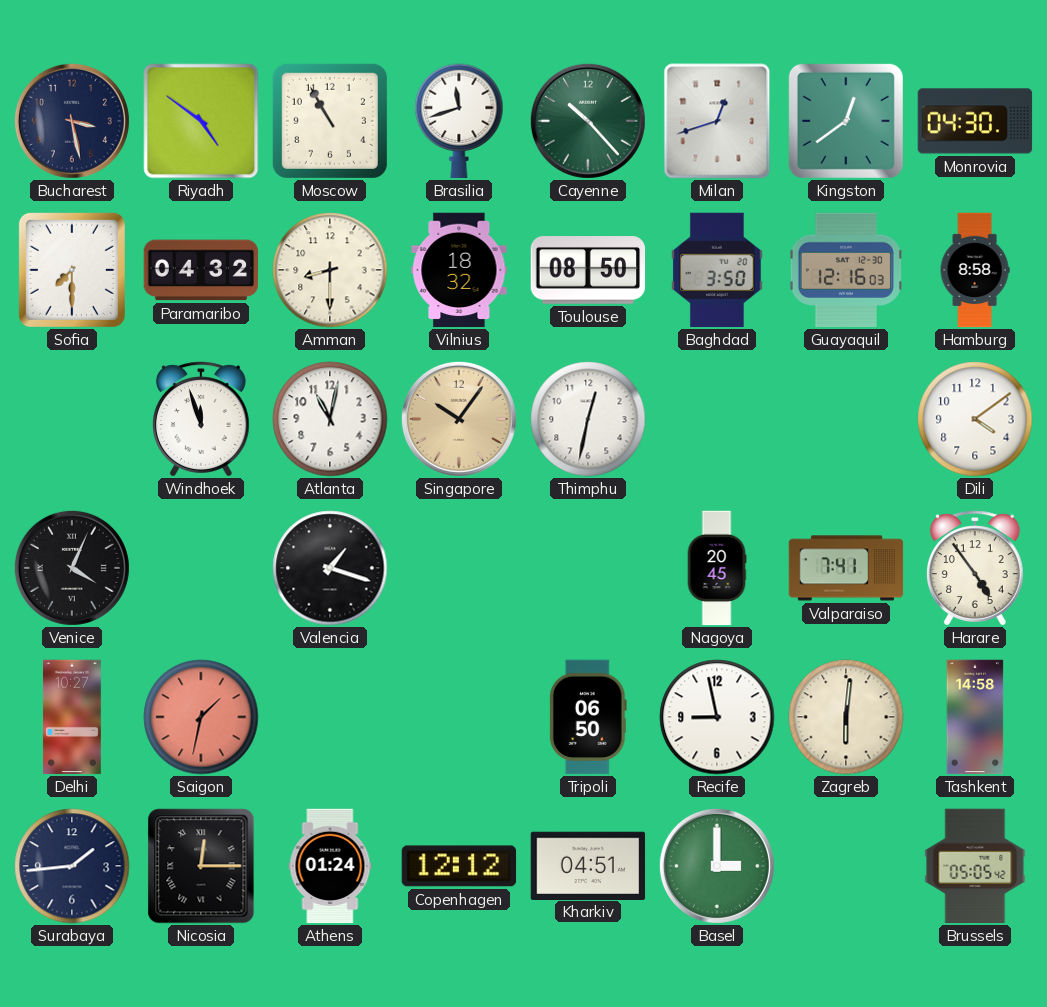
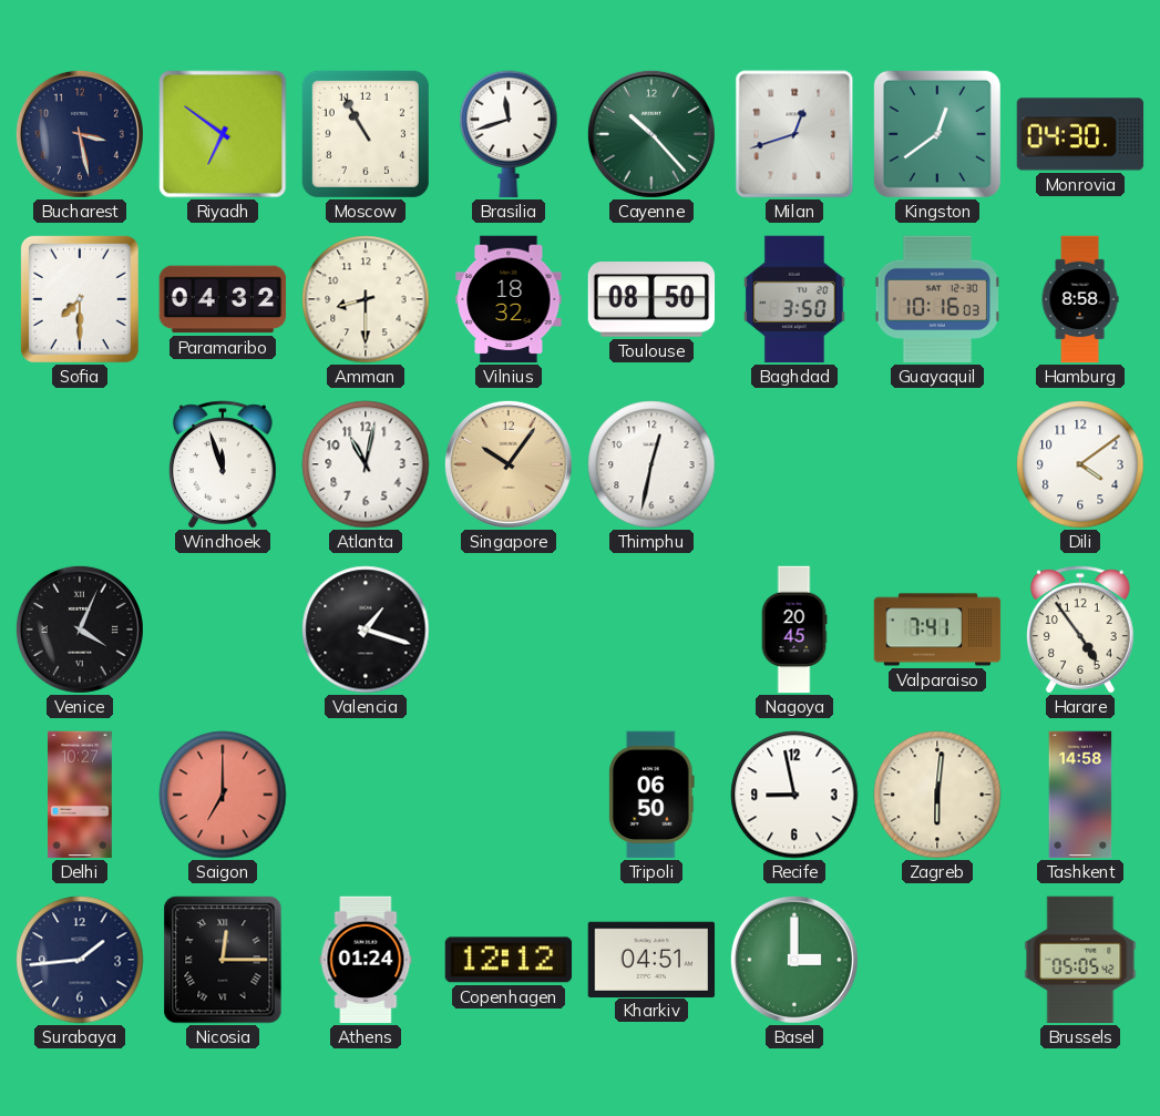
Riyadh: 4:51 -> 6:51 (223, 134)
Guayaquil: 12:16 -> 10:16 (937, 299)
Saigon: 1:32 -> 7:00 (223, 795)
